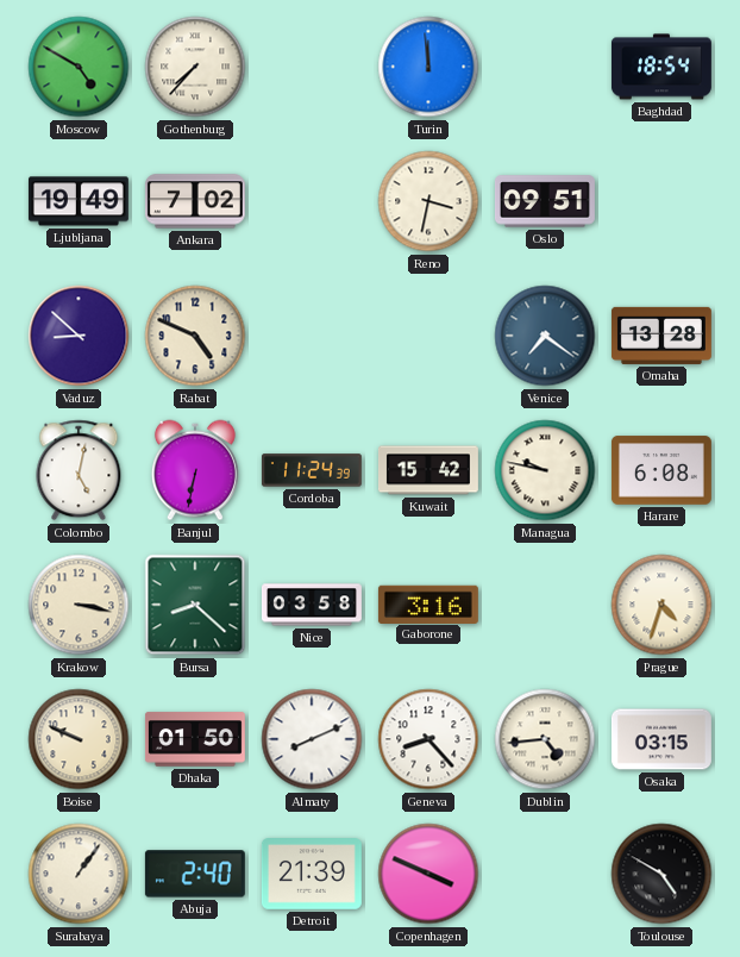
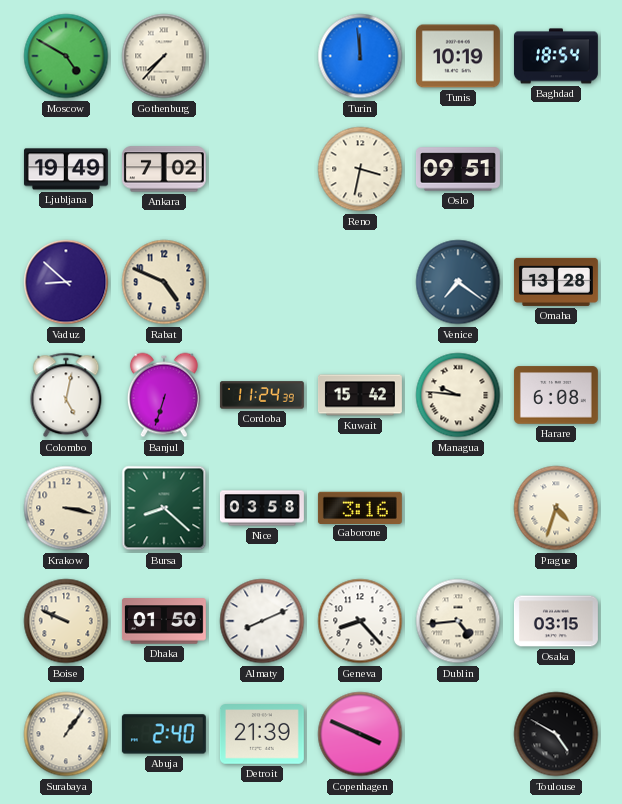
Tunis: none -> 10:19 (458, 56)
Banjul: 6:32 -> 6:33 (164, 395)
Managua: 9:47 -> 9:46 (458, 395)
